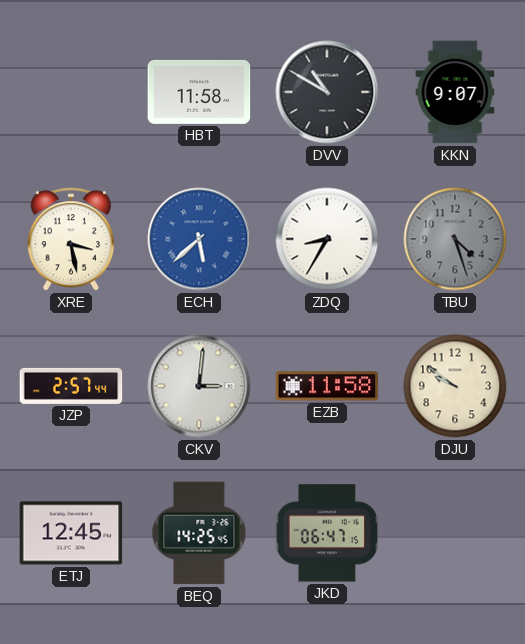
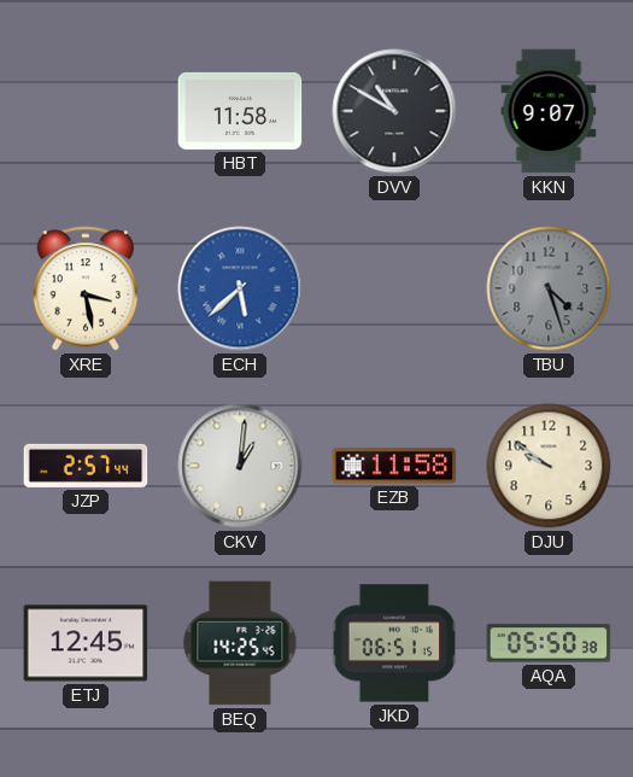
ZDQ: 8:35 -> none (327, 239)
CKV: 3:01 -> 1:01 (240, 466)
JKD: 06:47 -> 06:51 (393, 643)
AQA: none -> 05:50 (549, 643)
